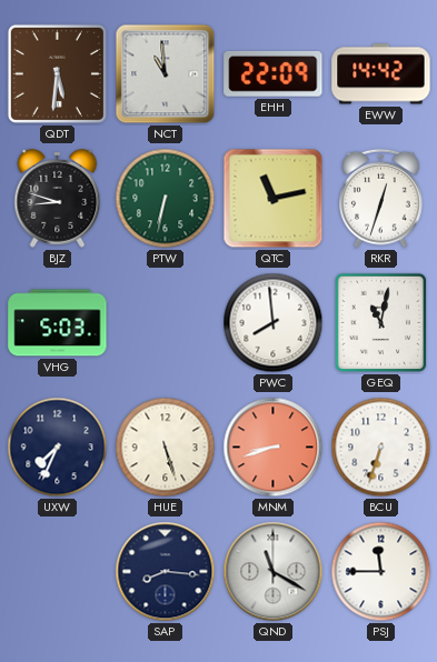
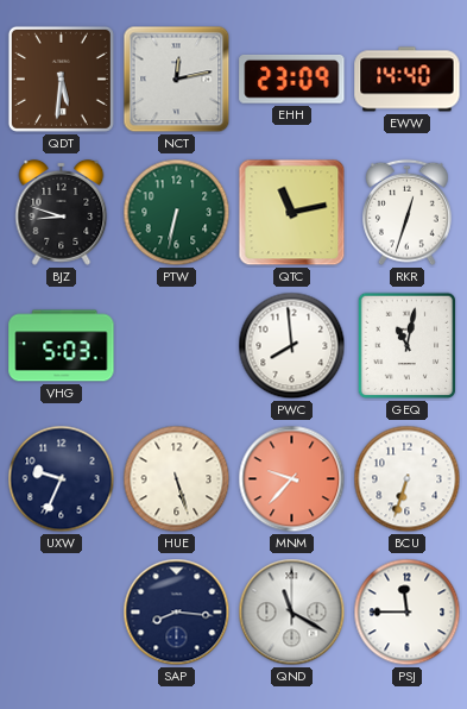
NCT: 10:59 -> 12:13 (177, 80)
EHH: 22:09 -> 23:09 (292, 79)
EWW: 14:42 -> 14:40 (408, 80)
UXW: 7:34 -> 9:34 (62, 479)
MNM: 8:42 -> 9:37 (292, 479)
